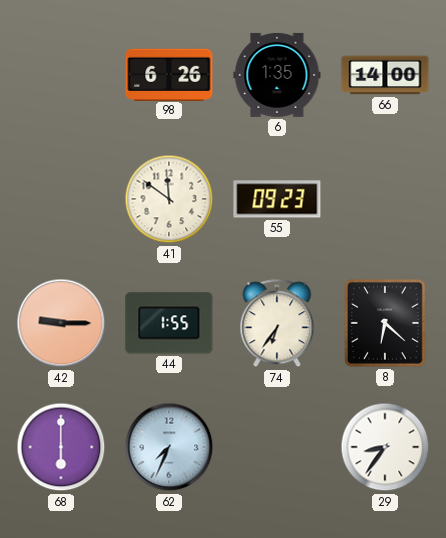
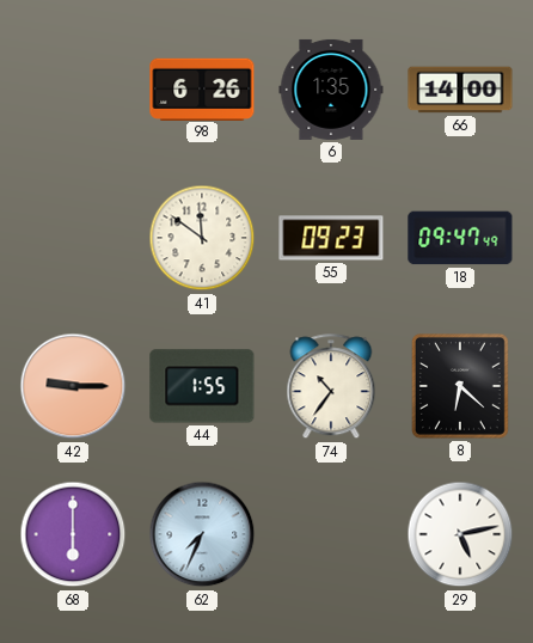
18: none -> 09:47 (460, 238)
74: 6:36 -> 10:36 (331, 387)
29: 8:36 -> 5:13 (460, 534)
